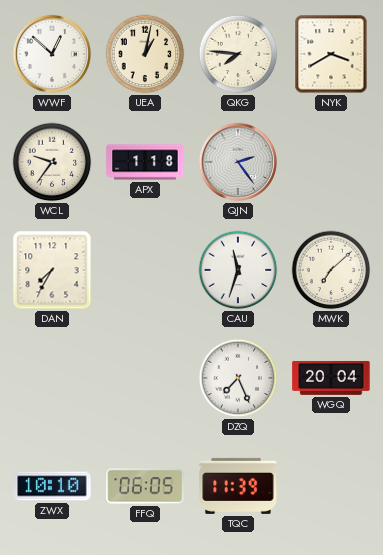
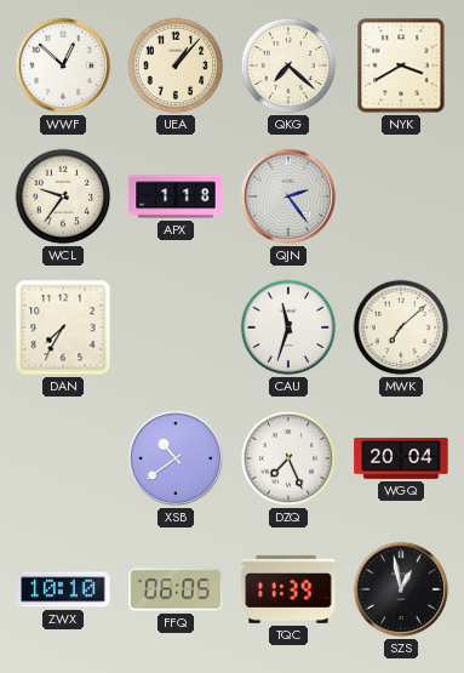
UEA: 1:02 -> 1:07 (176, 65)
QKG: 7:46 -> 7:22 (288, 65)
XSB: none -> 10:39 (176, 458)
SZS: none -> 12:58 (401, 589)
